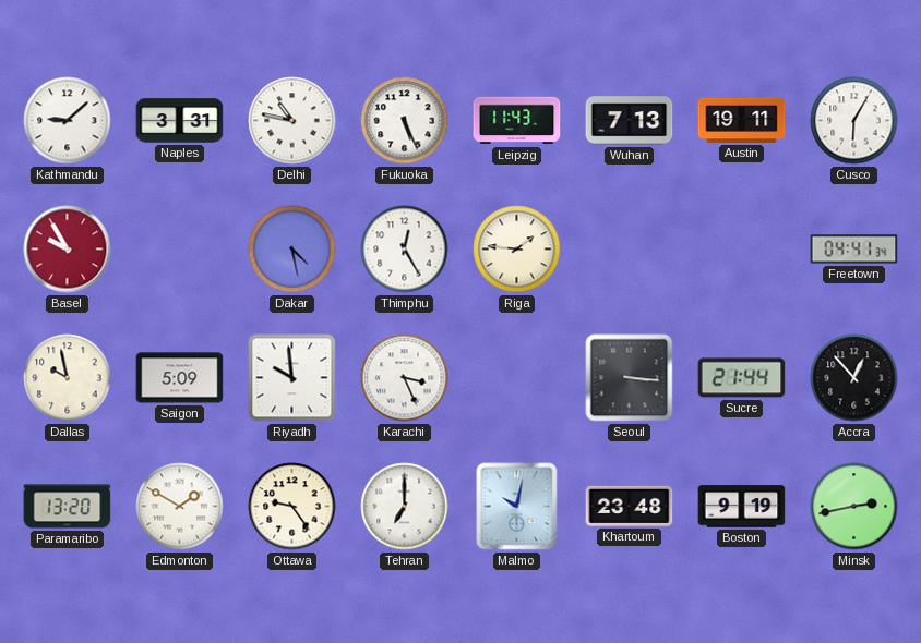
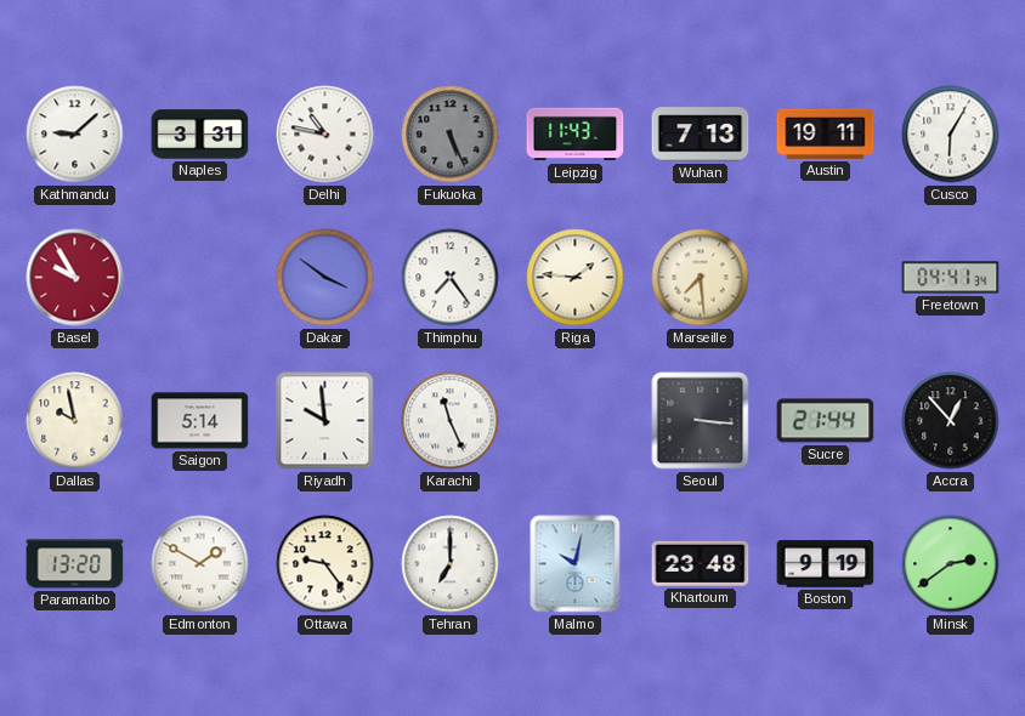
Fukuoka dial: white -> grey (451, 135)
Dakar: 4:28 -> 3:51 (325, 278)
Thimphu: 12:25 -> 7:24 (451, 278)
Marseille: none -> 7:29 (701, 278)
Saigon: 5:09 -> 5:14 (200, 421)
Karachi: 3:26 -> 11:26 (451, 421)
Minsk: 2:43 -> 2:39 (951, 564)
